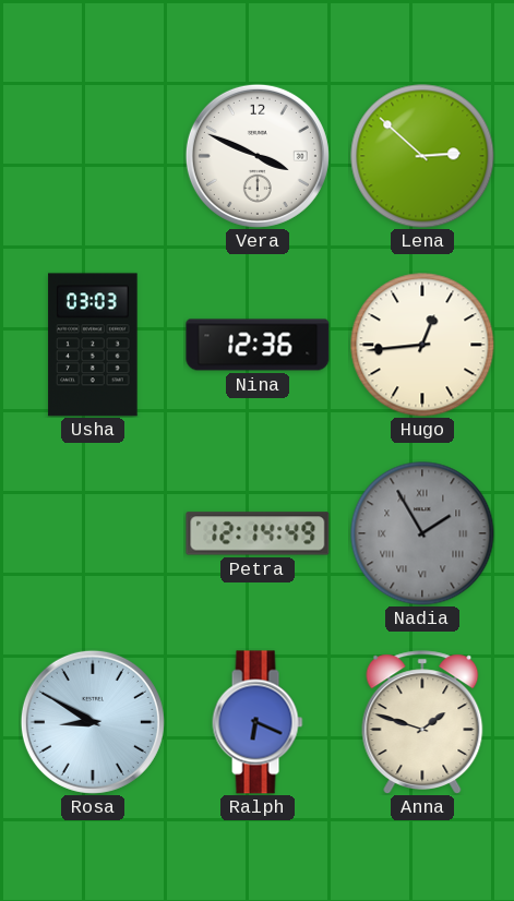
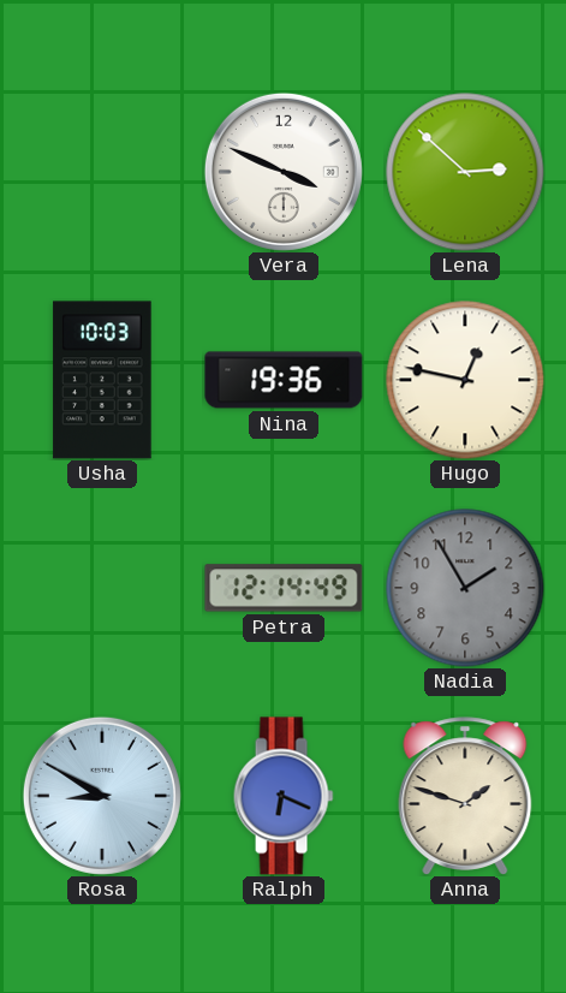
Usha: 03:03 -> 10:03 (102, 380)
Nina: 12:36 -> 19:36 (284, 380)
Hugo: 12:44 -> 12:47 (465, 380)
Nadia numerals: Roman -> Arabic (465, 588)
